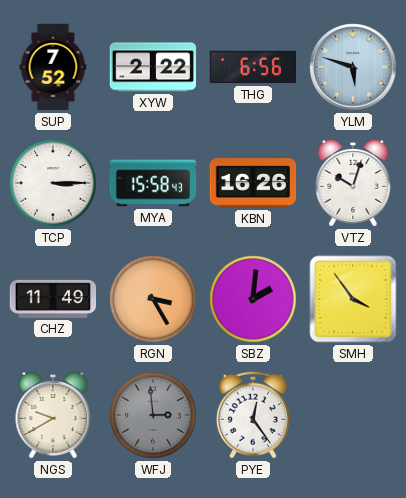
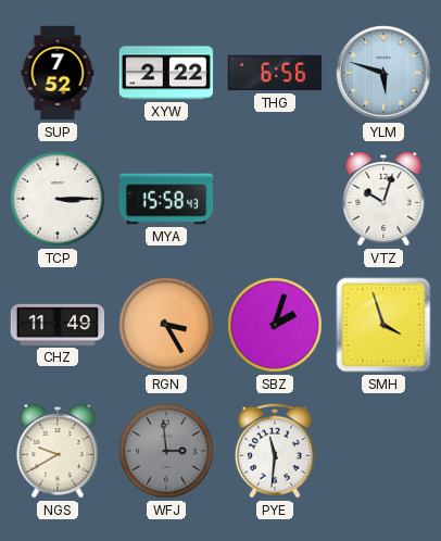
KBN: 16:26 -> none (253, 183)
SBZ: 2:01 -> 2:03 (275, 325)
SMH: 3:54 -> 3:57 (383, 325)
PYE: 12:24 -> 11:31 (275, 451)
